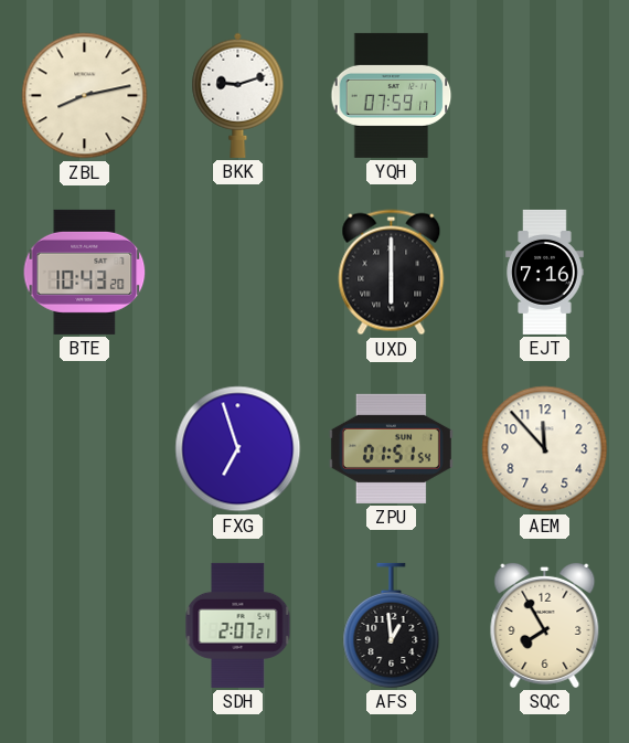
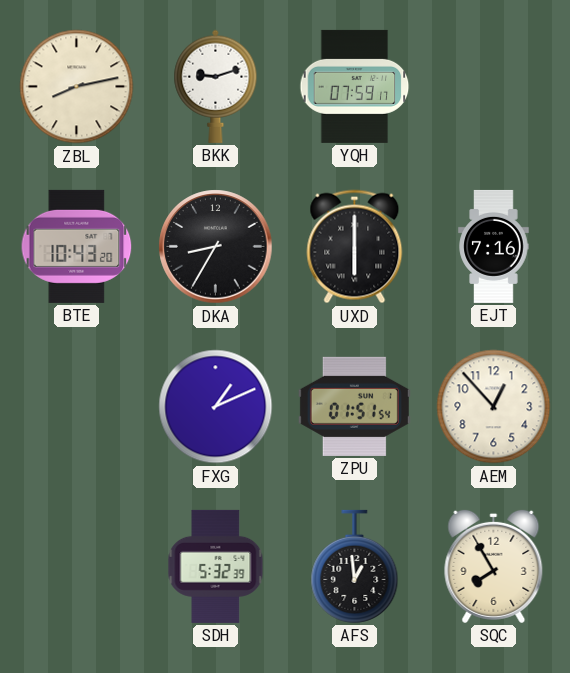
DKA: none -> 8:35 (216, 247)
FXG: 6:57 -> 1:11 (216, 407)
AEM: 11:53 -> 12:53 (494, 407)
SDH: 2:07 -> 5:32 (216, 566)
